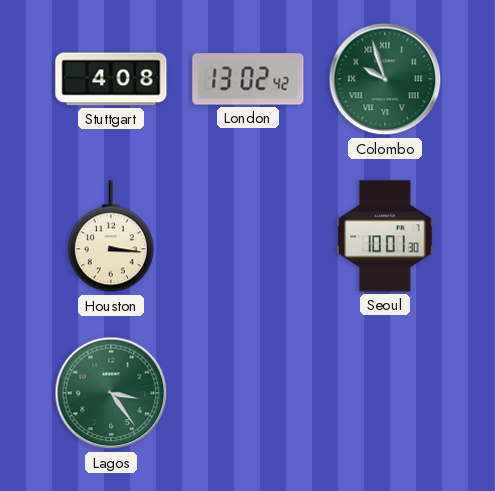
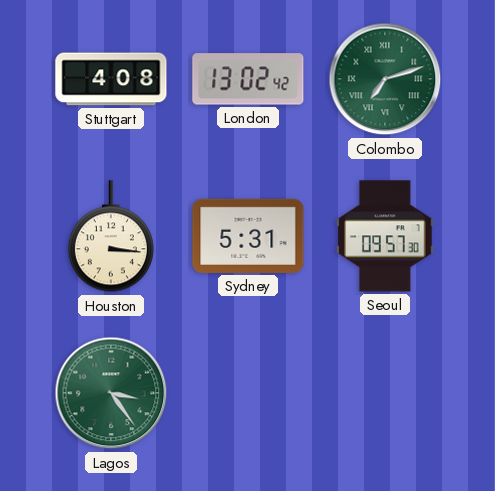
Colombo: 9:57 -> 7:12 (385, 79)
Sydney: none -> 5:31 (248, 236)
Seoul: 10:01 -> 09:57 (385, 236)
